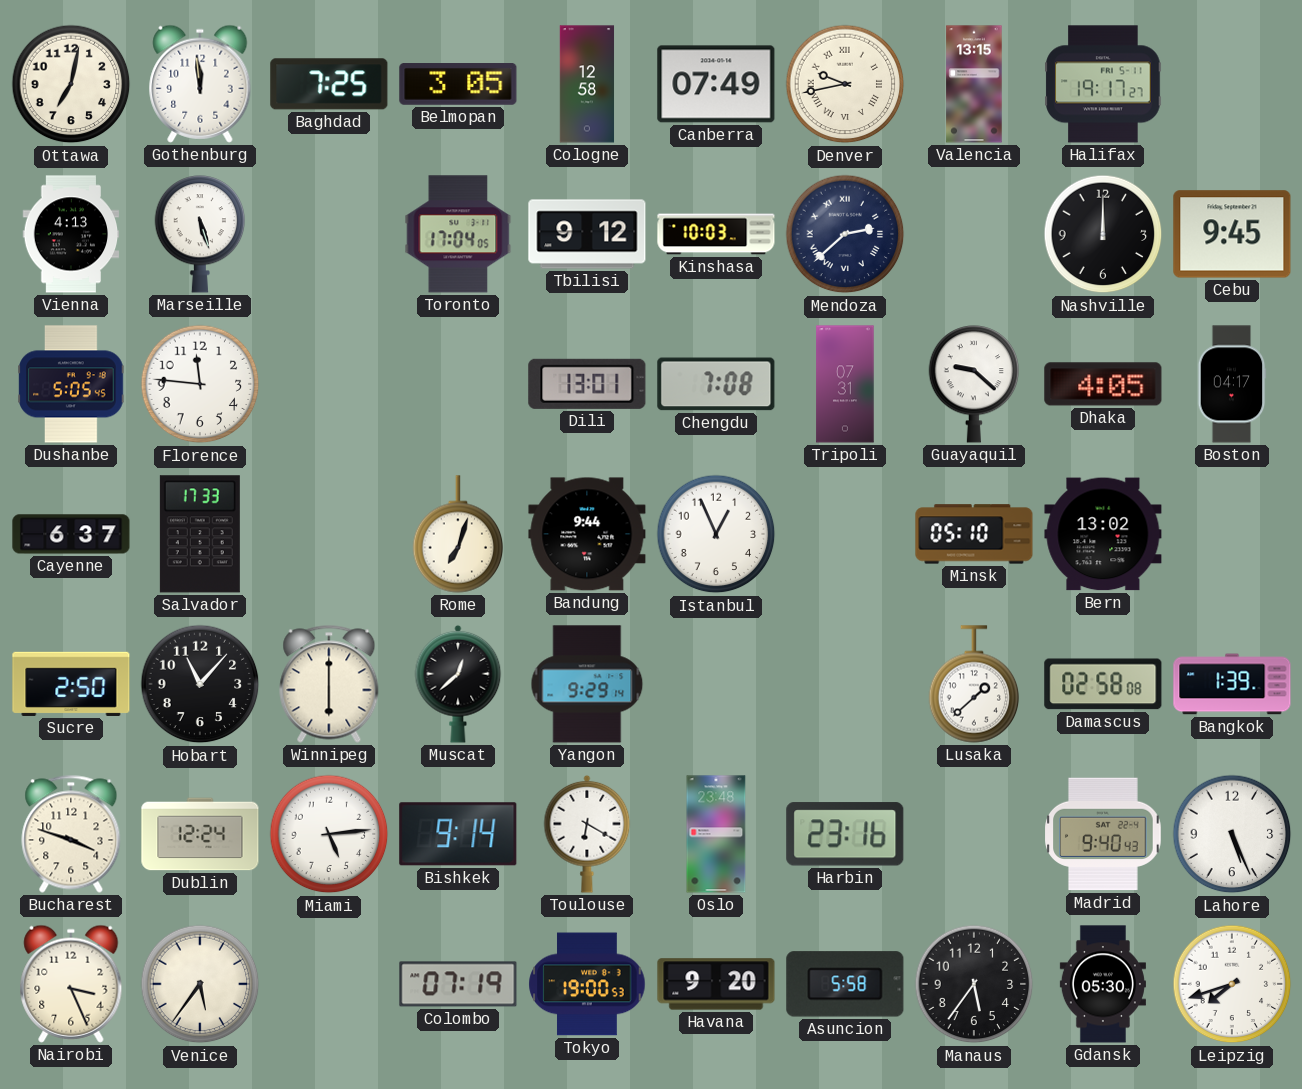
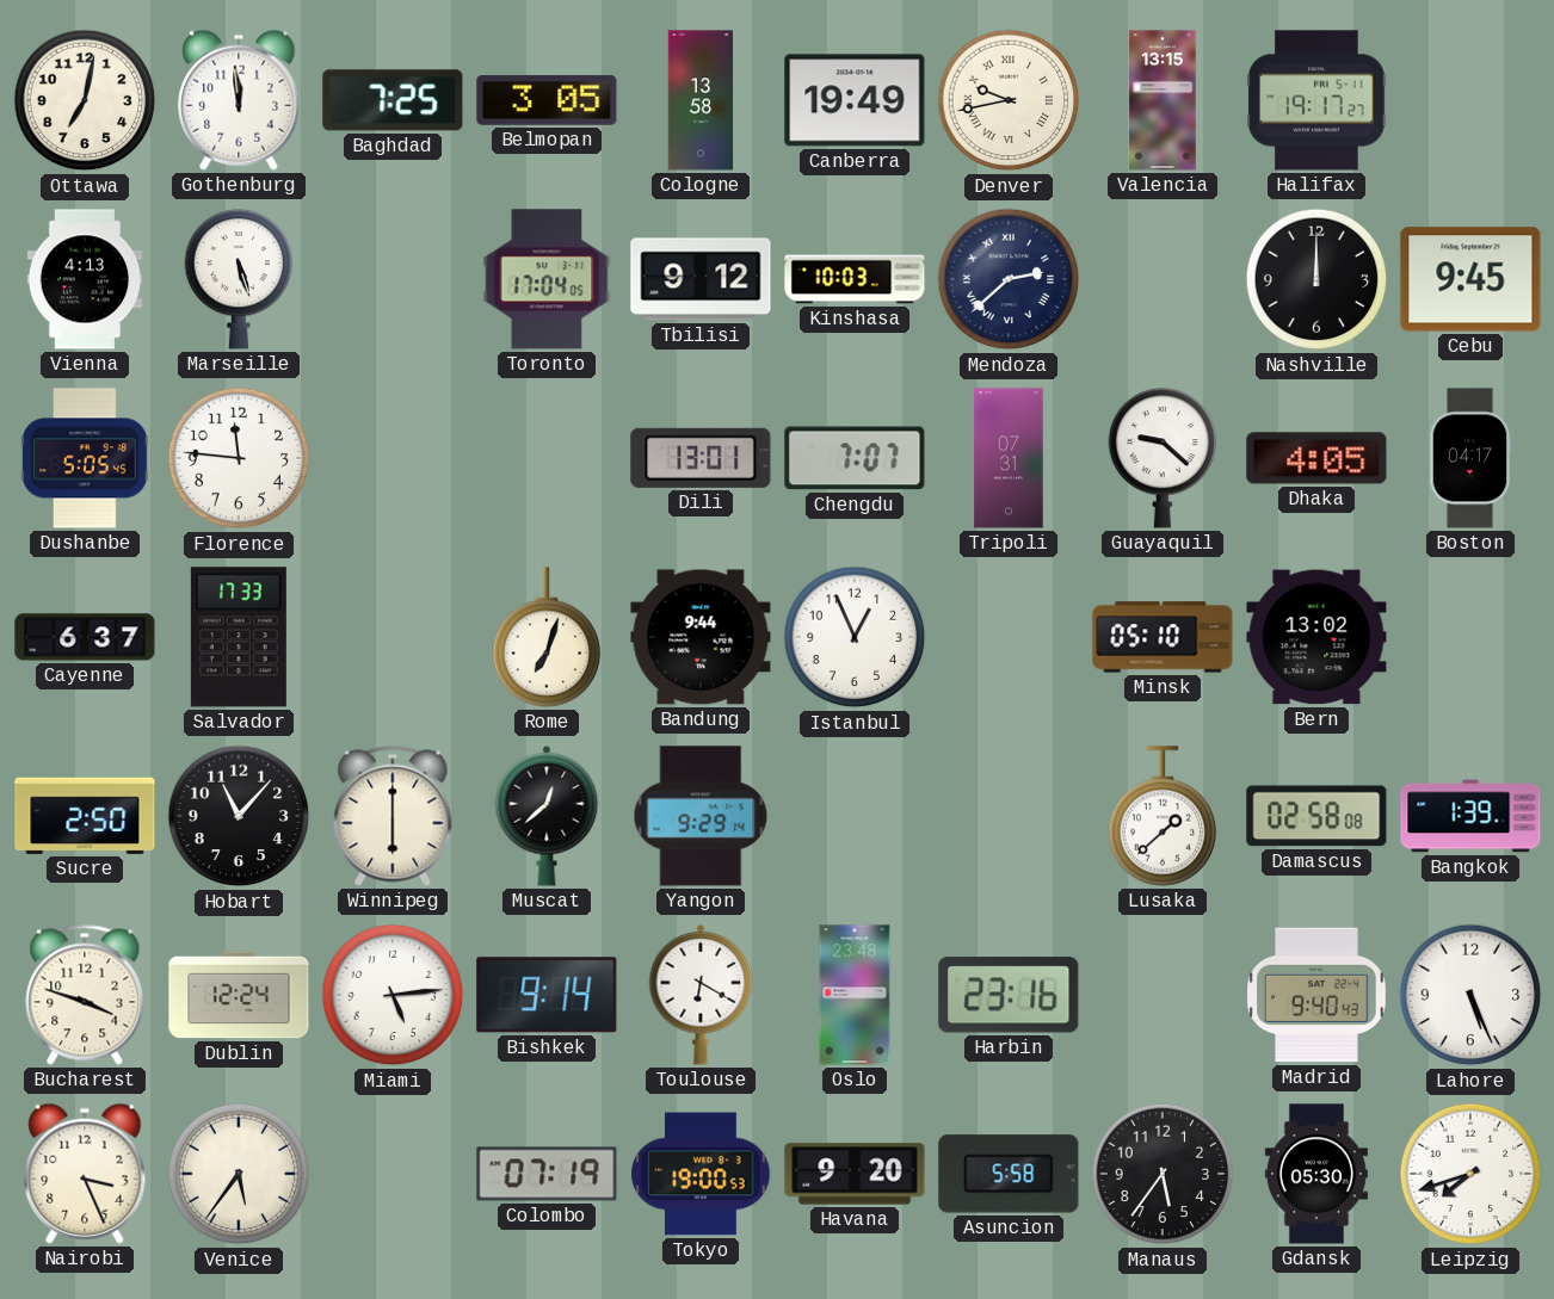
Cologne: 12:58 -> 13:58 (701, 100)
Canberra: 07:49 -> 19:49 (855, 100)
Chengdu: 7:08 -> 7:07 (855, 458)
